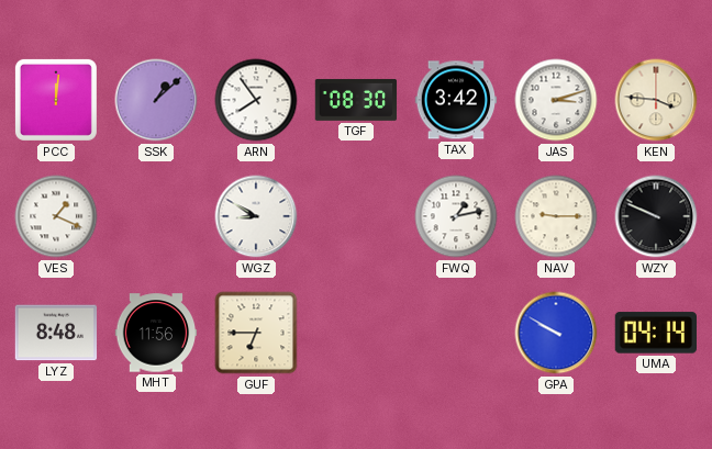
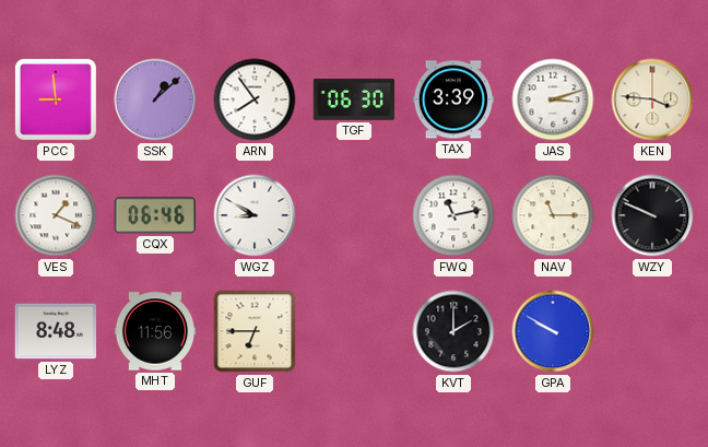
PCC: 12:01 -> 8:59 (56, 99)
TGF: 08:30 -> 06:30 (354, 99)
TAX: 3:42 -> 3:39 (453, 99)
CQX: none -> 06:46 (154, 215)
FWQ: 1:13 -> 11:13 (453, 215)
NAV: 9:15 -> 11:15 (553, 215)
KVT: none -> 2:00 (453, 331)
UMA: 04:14 -> none (655, 333)
